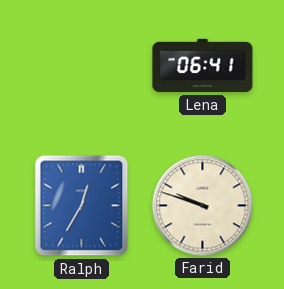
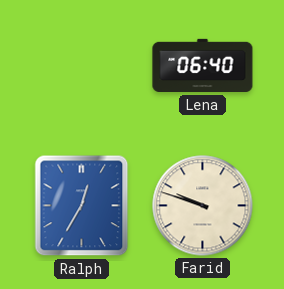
Lena: 06:41 -> 06:40 (203, 66)
